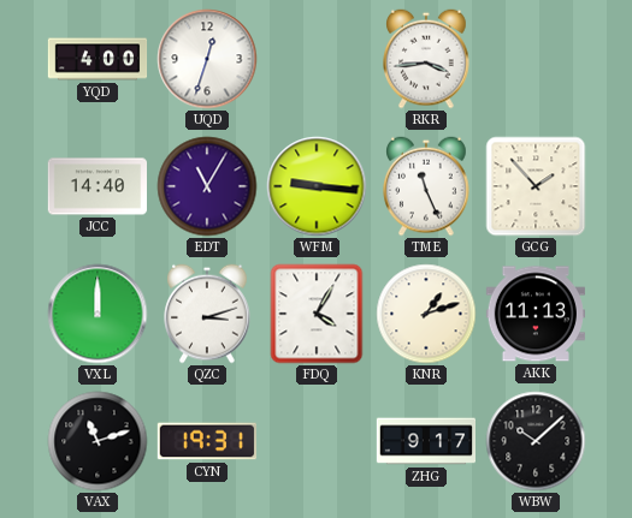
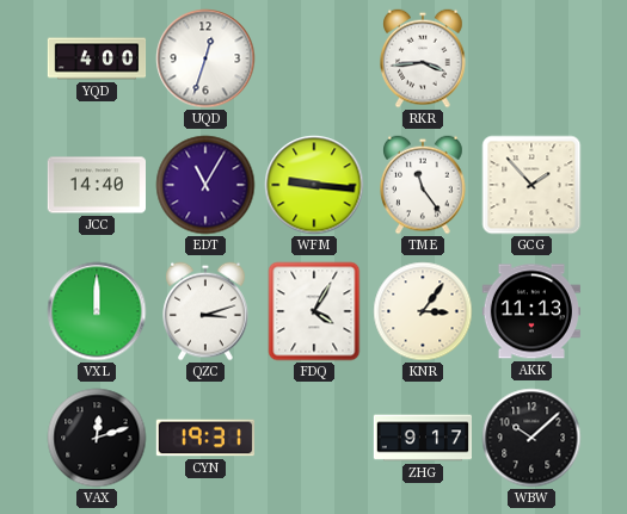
TME: 11:26 -> 11:24 (423, 185)
KNR: 1:12 -> 3:06 (423, 311)
VAX: 11:12 -> 12:12 (97, 438)
